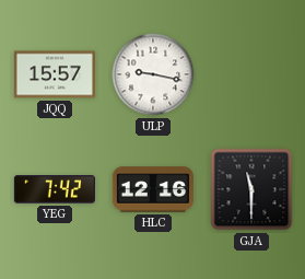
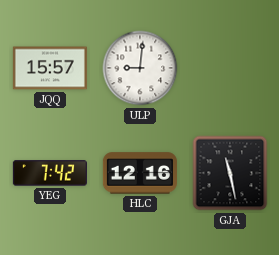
ULP: 9:17 -> 9:01 (140, 68)
GJA: 11:30 -> 11:28 (230, 173)
